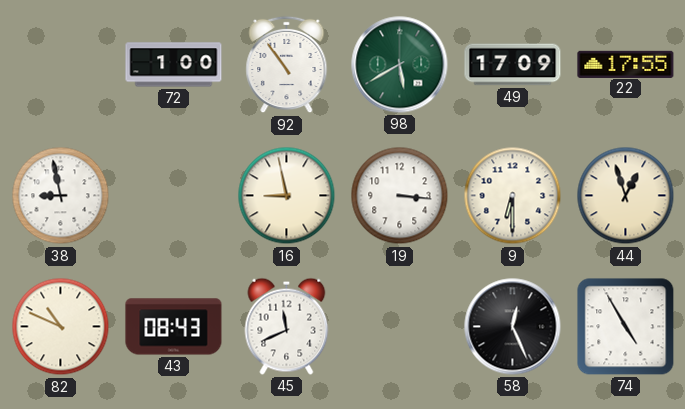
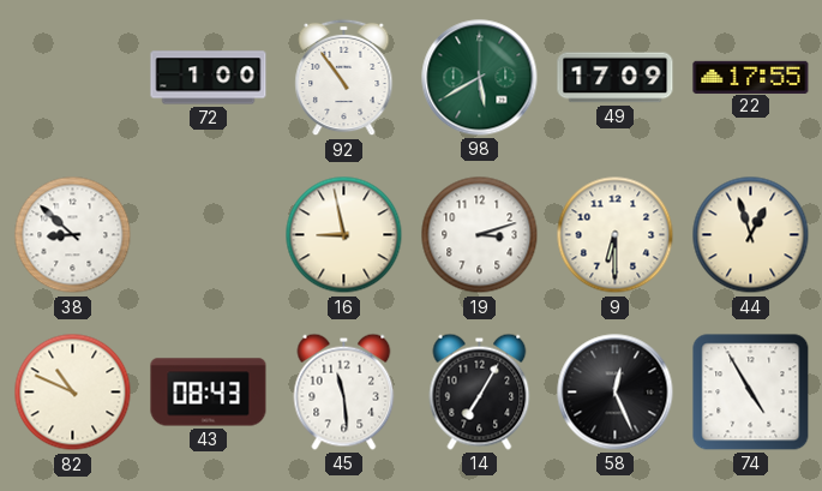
38: 8:58 -> 8:52 (73, 235)
19: 3:16 -> 3:12 (480, 235)
45: 11:41 -> 11:29 (344, 391)
14: none -> 7:05 (480, 391)
